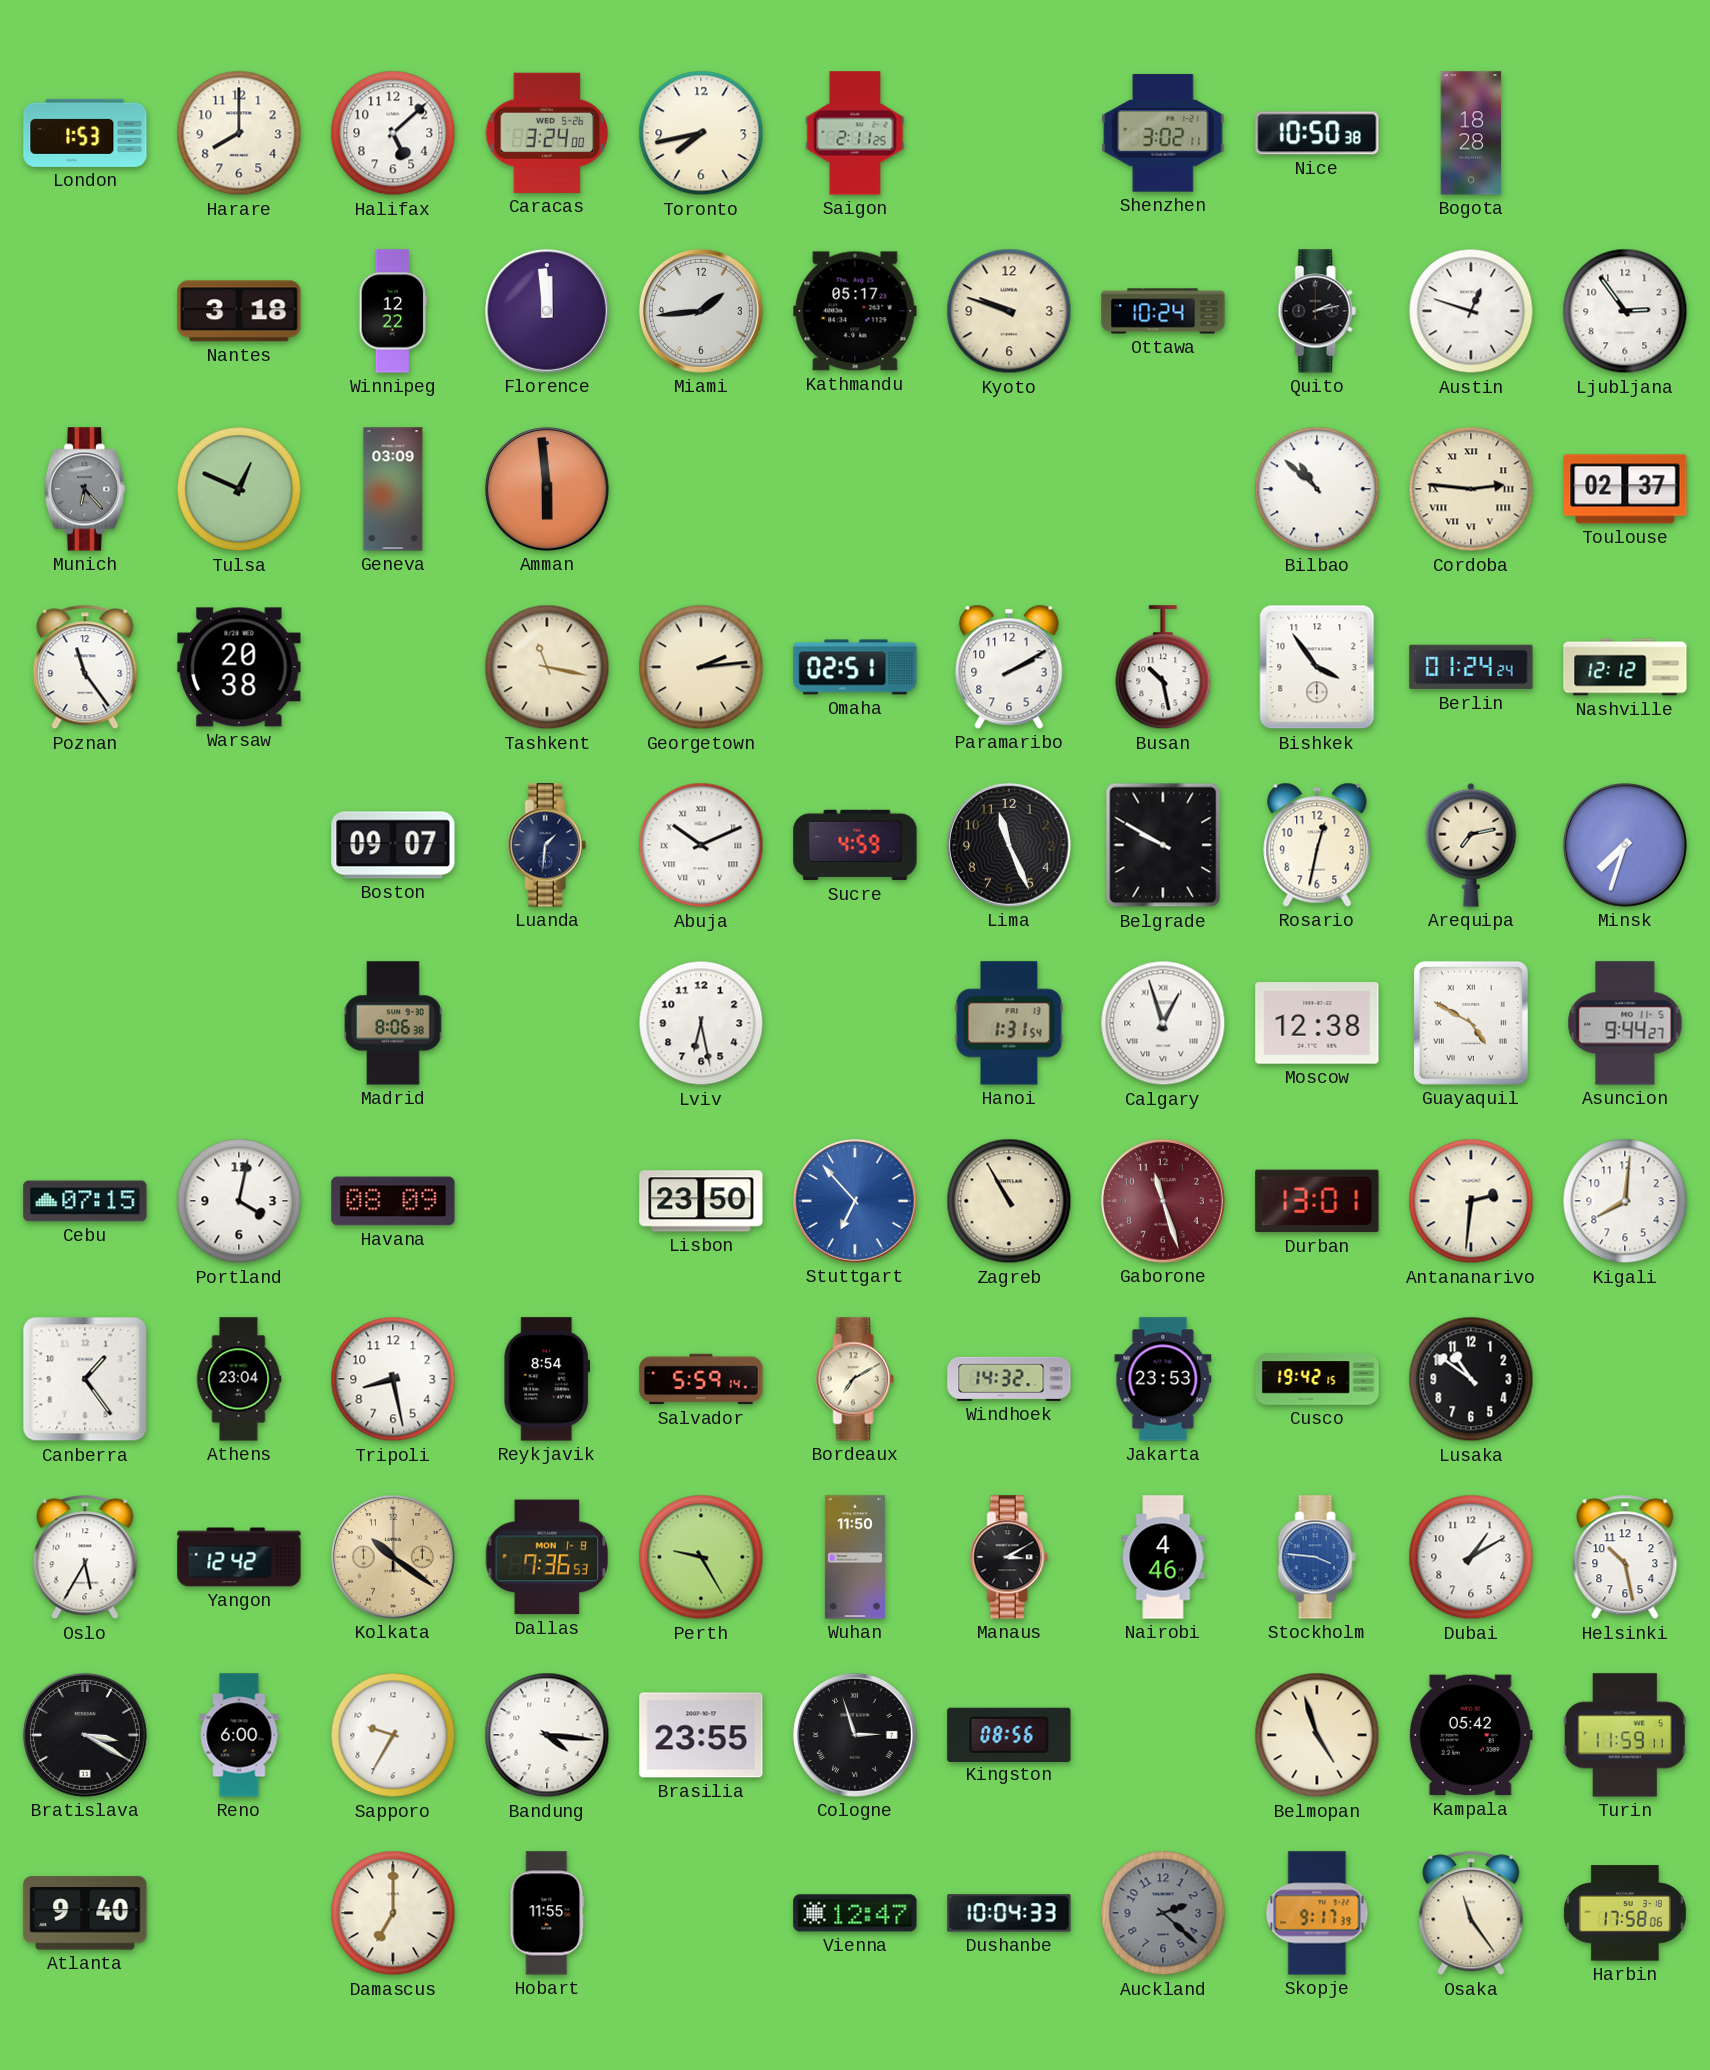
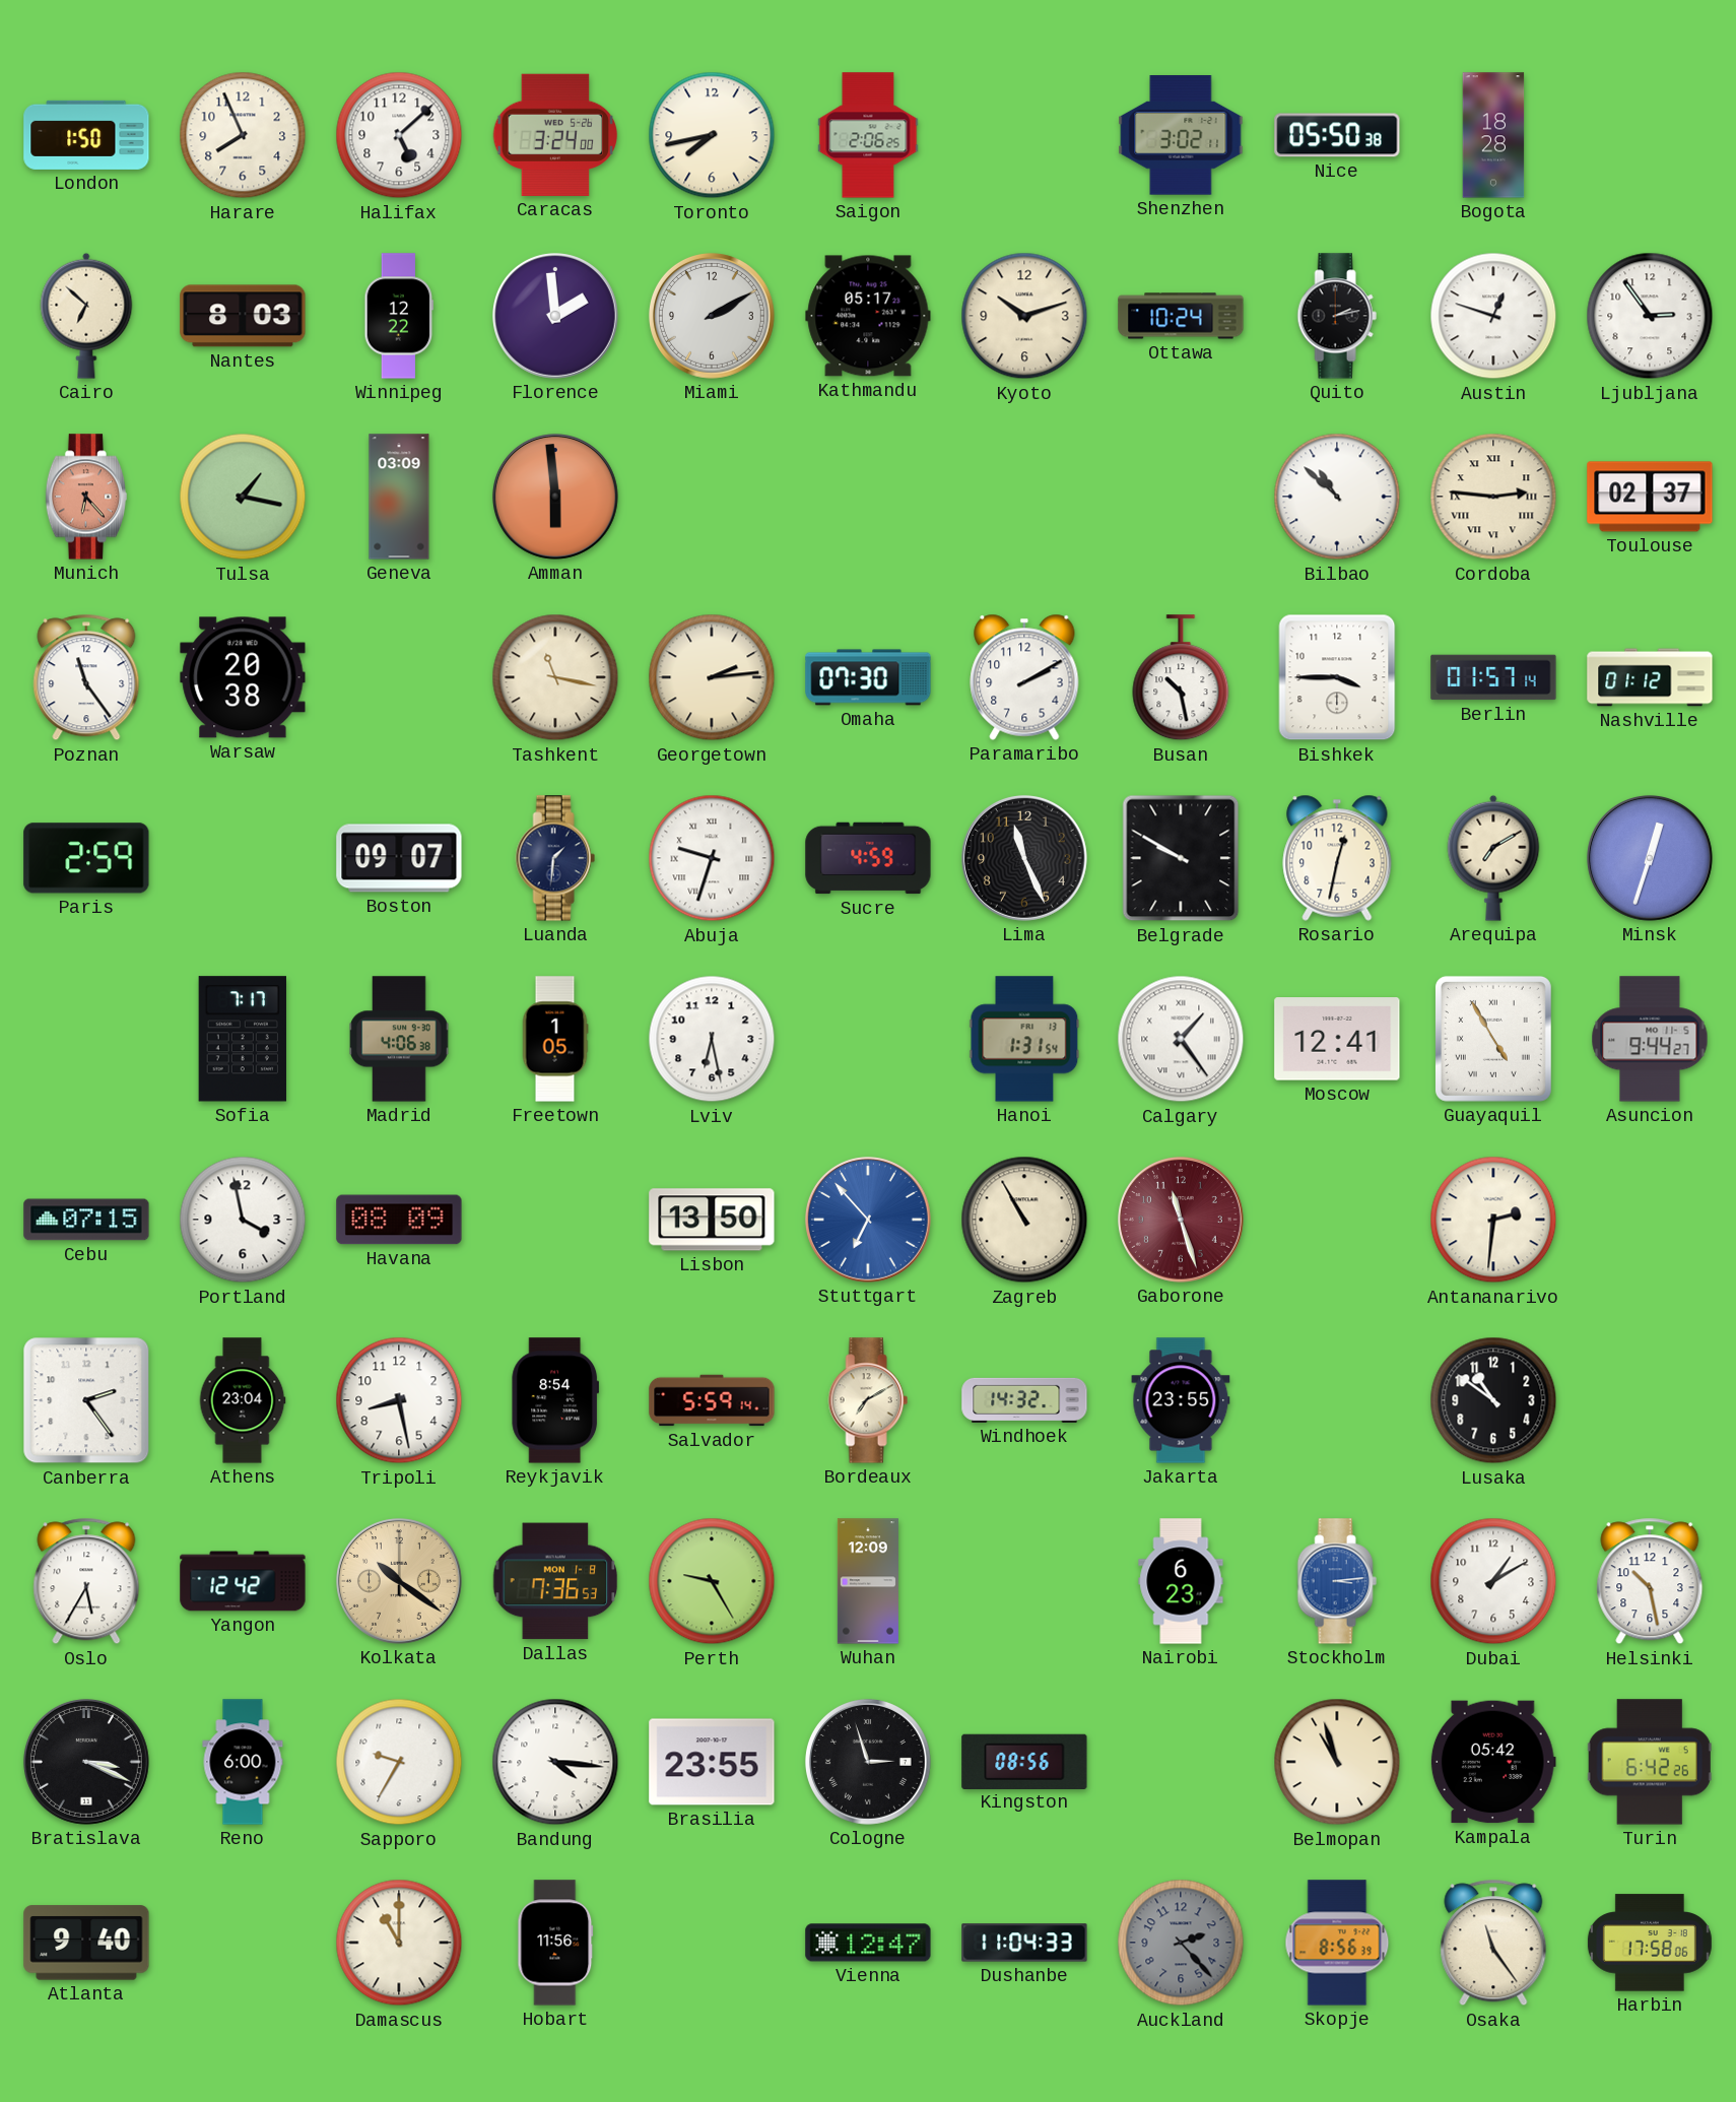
London: 1:53 -> 1:50 (86, 135)
Harare: 8:00 -> 7:56 (243, 135)
Saigon: 2:11 -> 2:06 (868, 135)
Nice: 10:50 -> 05:50 (1337, 135)
Cairo: none -> 6:52 (86, 316)
Nantes: 3:18 -> 8:03 (243, 316)
Florence: 11:59 -> 1:59 (555, 316)
Miami: 1:44 -> 2:10 (712, 316)
Kyoto: 9:48 -> 10:12 (1024, 316)
Munich dial: grey -> salmon (85, 497)
Tulsa: 12:49 -> 1:17 (243, 497)
Omaha: 02:51 -> 07:30 (868, 677)
Bishkek: 3:54 -> 3:45 (1337, 677)
Berlin: 01:24 -> 01:57 (1493, 677)
Nashville: 12:12 -> 01:12 (1650, 677)
Paris: none -> 2:59 (86, 858)
Abuja: 10:11 -> 9:33 (712, 858)
Arequipa: 7:13 -> 7:10 (1493, 858)
Minsk: 7:33 -> 12:33 (1650, 858)
Sofia: none -> 7:17 (242, 1039)
Madrid: 8:06 -> 4:06 (399, 1039)
Freetown: none -> 1:05 (555, 1039)
Calgary: 12:57 -> 1:24 (1181, 1039)
Moscow: 12:38 -> 12:41 (1337, 1039)
Guayaquil: 4:50 -> 4:55 (1493, 1039)
Portland: 4:02 -> 3:58 (243, 1220)
Lisbon: 23:50 -> 13:50 (712, 1220)
Durban: 13:01 -> none (1317, 1201)
Kigali: 8:01 -> none (1625, 1201)
Canberra: 1:24 -> 2:24 (86, 1400)
Jakarta: 23:53 -> 23:55 (1181, 1400)
Cusco: 19:42 -> none (1317, 1379)
Wuhan: 11:50 -> 12:09 (868, 1581)
Manaus: 3:10 -> none (1009, 1557)
Nairobi: 4:46 -> 6:23 (1181, 1581)
Stockholm: 3:46 -> 3:14 (1337, 1581)
Bratislava: 3:20 -> 3:19 (86, 1762)
Belmopan: 4:57 -> 10:57 (1337, 1762)
Turin: 11:59 -> 6:42 (1650, 1762)
Damascus: 7:00 -> 11:00 (399, 1943)
Hobart: 11:55 -> 11:56 (555, 1943)
Dushanbe: 10:04 -> 11:04 (1024, 1943)
Auckland: 2:22 -> 2:23 (1181, 1943)
Skopje: 9:17 -> 8:56 (1337, 1943)
